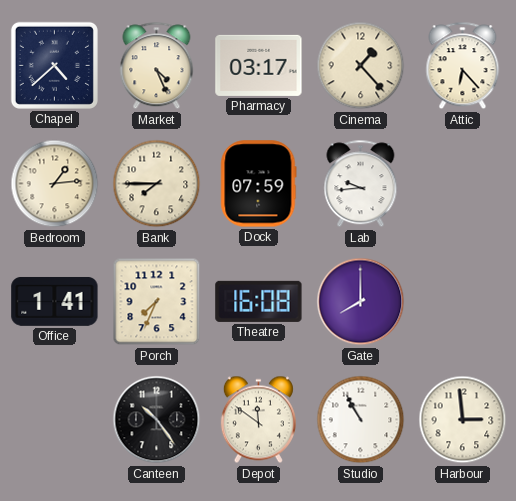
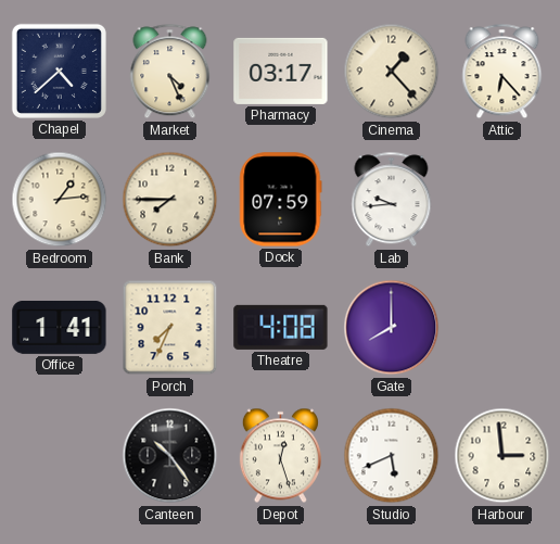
Theatre: 16:08 -> 4:08 (281, 327)
Depot: 11:51 -> 12:27 (280, 456)
Studio: 10:55 -> 5:41 (392, 456)
